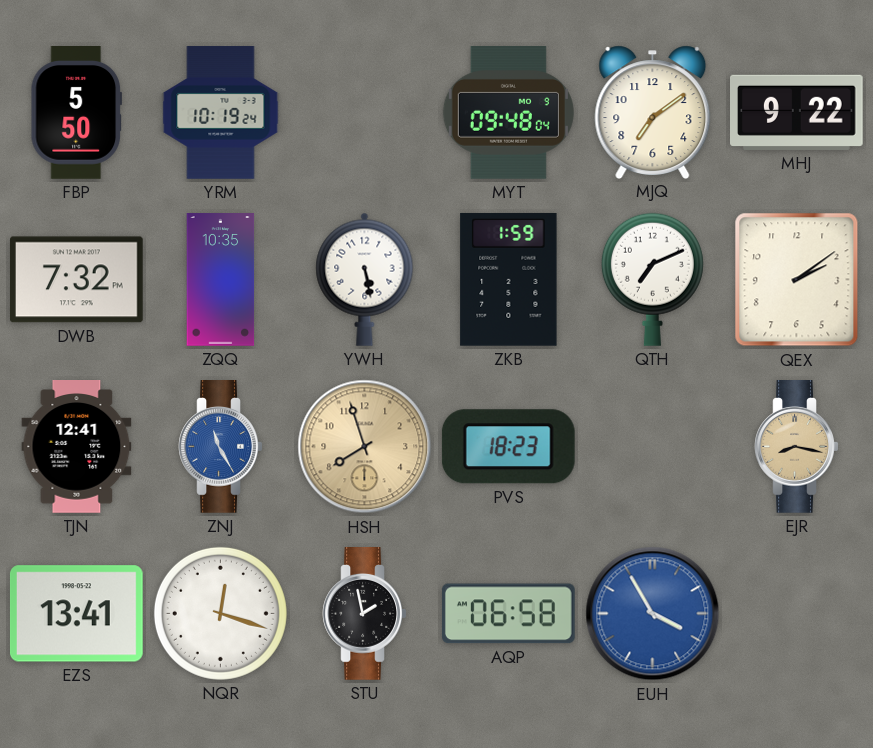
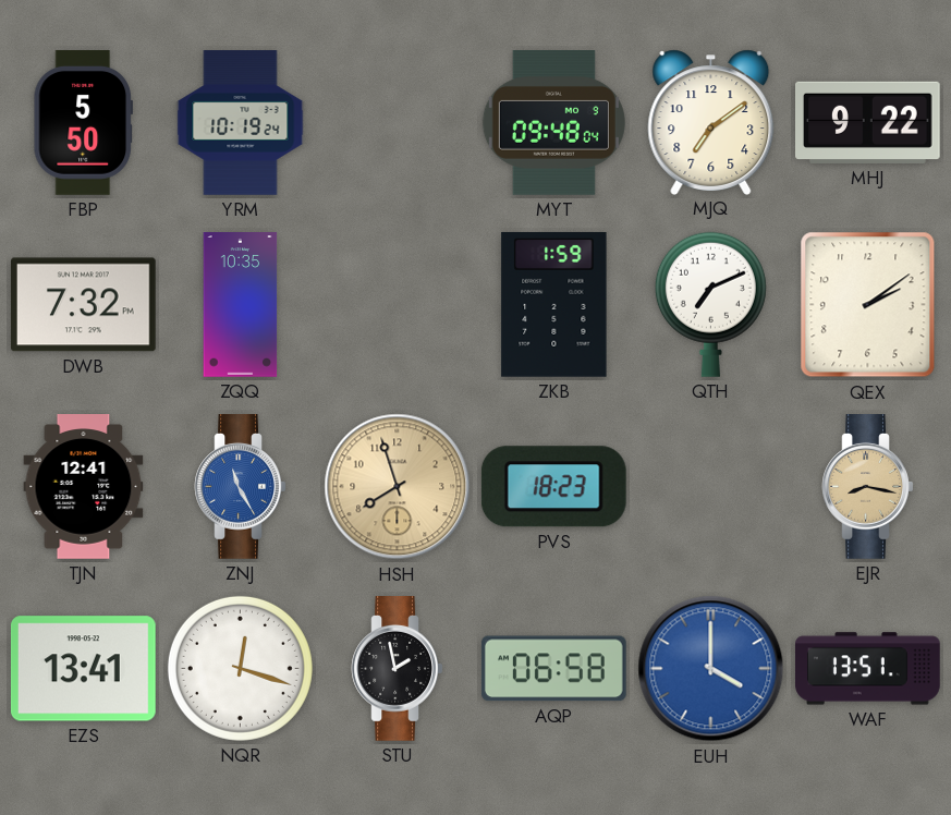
YWH: 5:28 -> none (365, 279)
EUH: 3:55 -> 4:00 (711, 669)
WAF: none -> 13:51 (868, 669)
